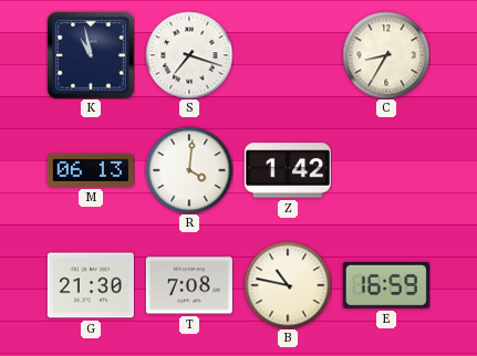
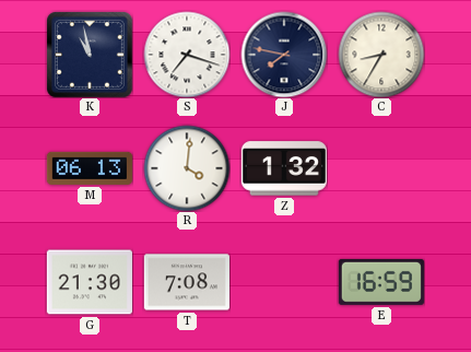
J: none -> 7:47 (284, 55)
Z: 1:42 -> 1:32 (284, 168)
B: 10:47 -> none (288, 285)
